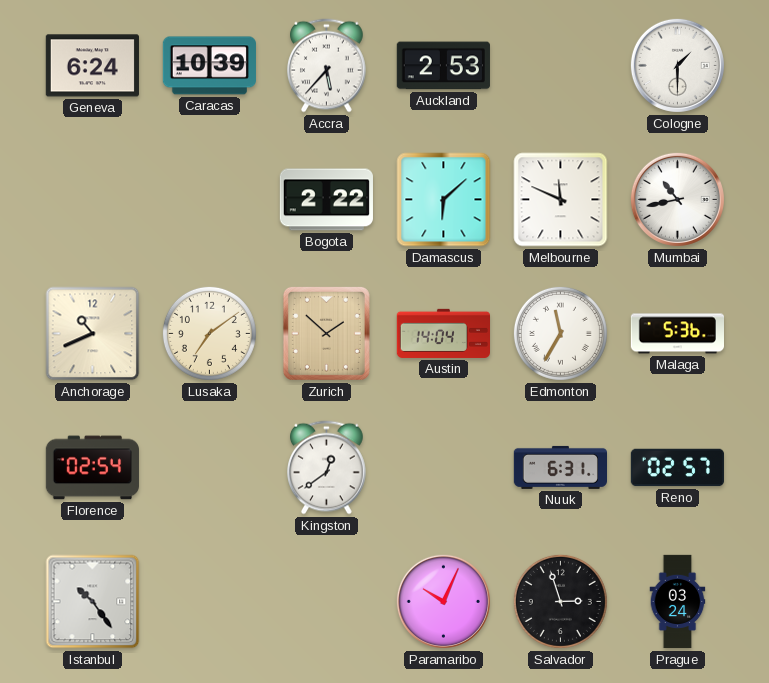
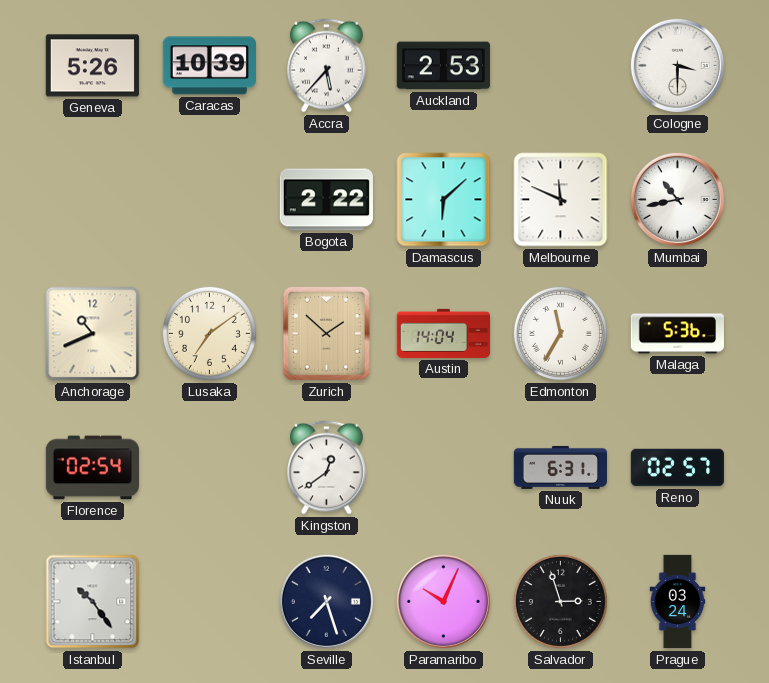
Geneva: 6:24 -> 5:26 (92, 66)
Cologne: 1:30 -> 3:30 (677, 65)
Seville: none -> 7:27 (326, 601)
